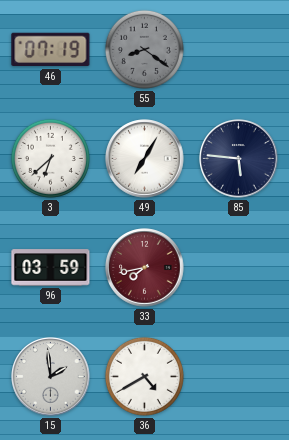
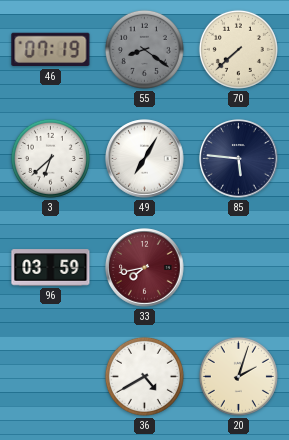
70: none -> 7:38 (238, 49)
15: 1:59 -> none (51, 377)
20: none -> 2:03 (238, 376)
